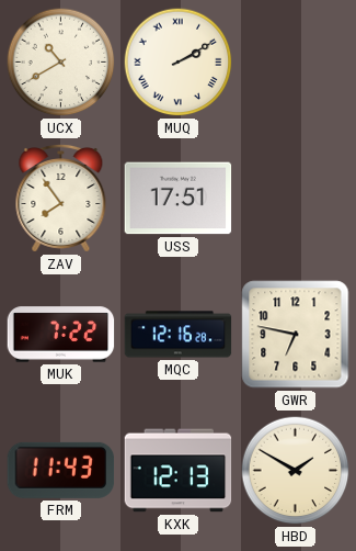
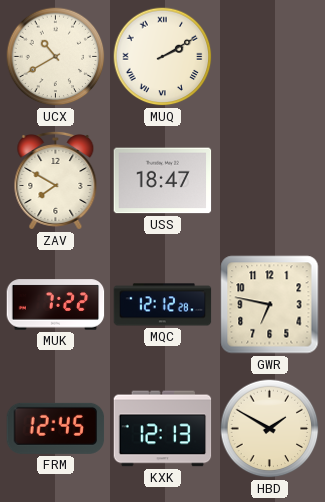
ZAV: 7:54 -> 7:50 (56, 180)
USS: 17:51 -> 18:47 (163, 181)
MQC: 12:16 -> 12:12 (163, 305)
FRM: 11:43 -> 12:45 (56, 428)
